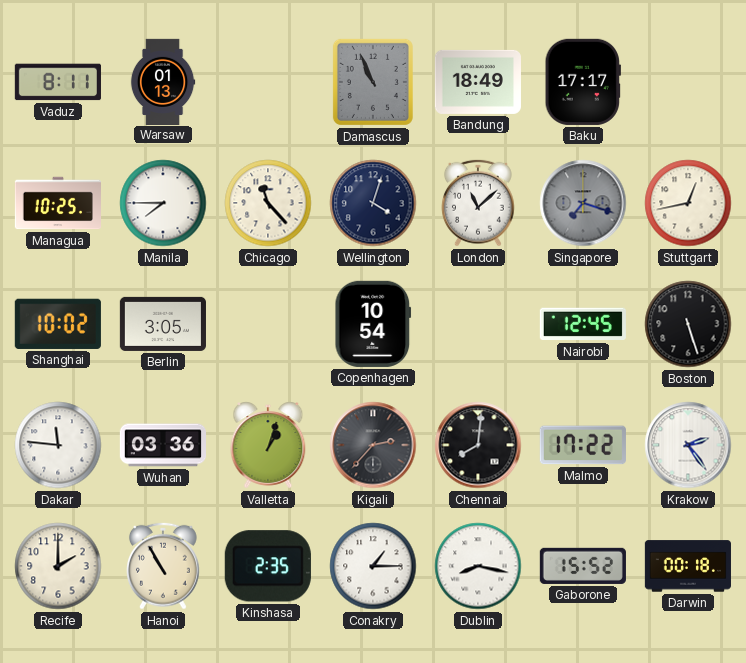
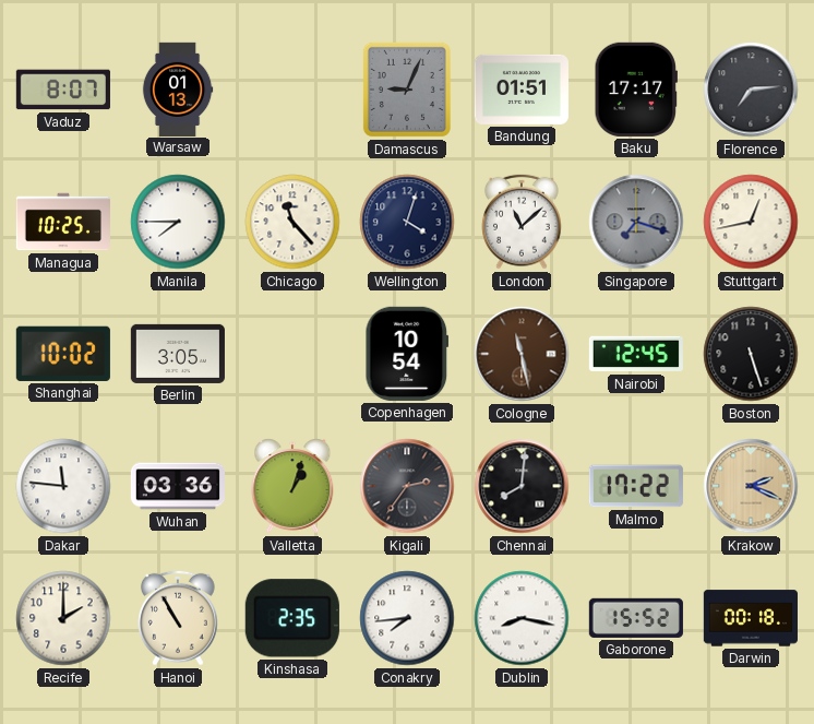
Vaduz: 8:11 -> 8:07 (63, 90)
Damascus: 10:56 -> 9:04 (407, 90)
Bandung: 18:49 -> 01:51 (522, 90)
Florence: none -> 7:14 (751, 90)
Cologne: none -> 11:28 (522, 354)
Kigali: 2:37 -> 2:36 (407, 486)
Krakow: 2:24 -> 2:19 (751, 486)
Krakow dial: white -> champagne (751, 486)
Conakry: 1:15 -> 7:44 (407, 618)
